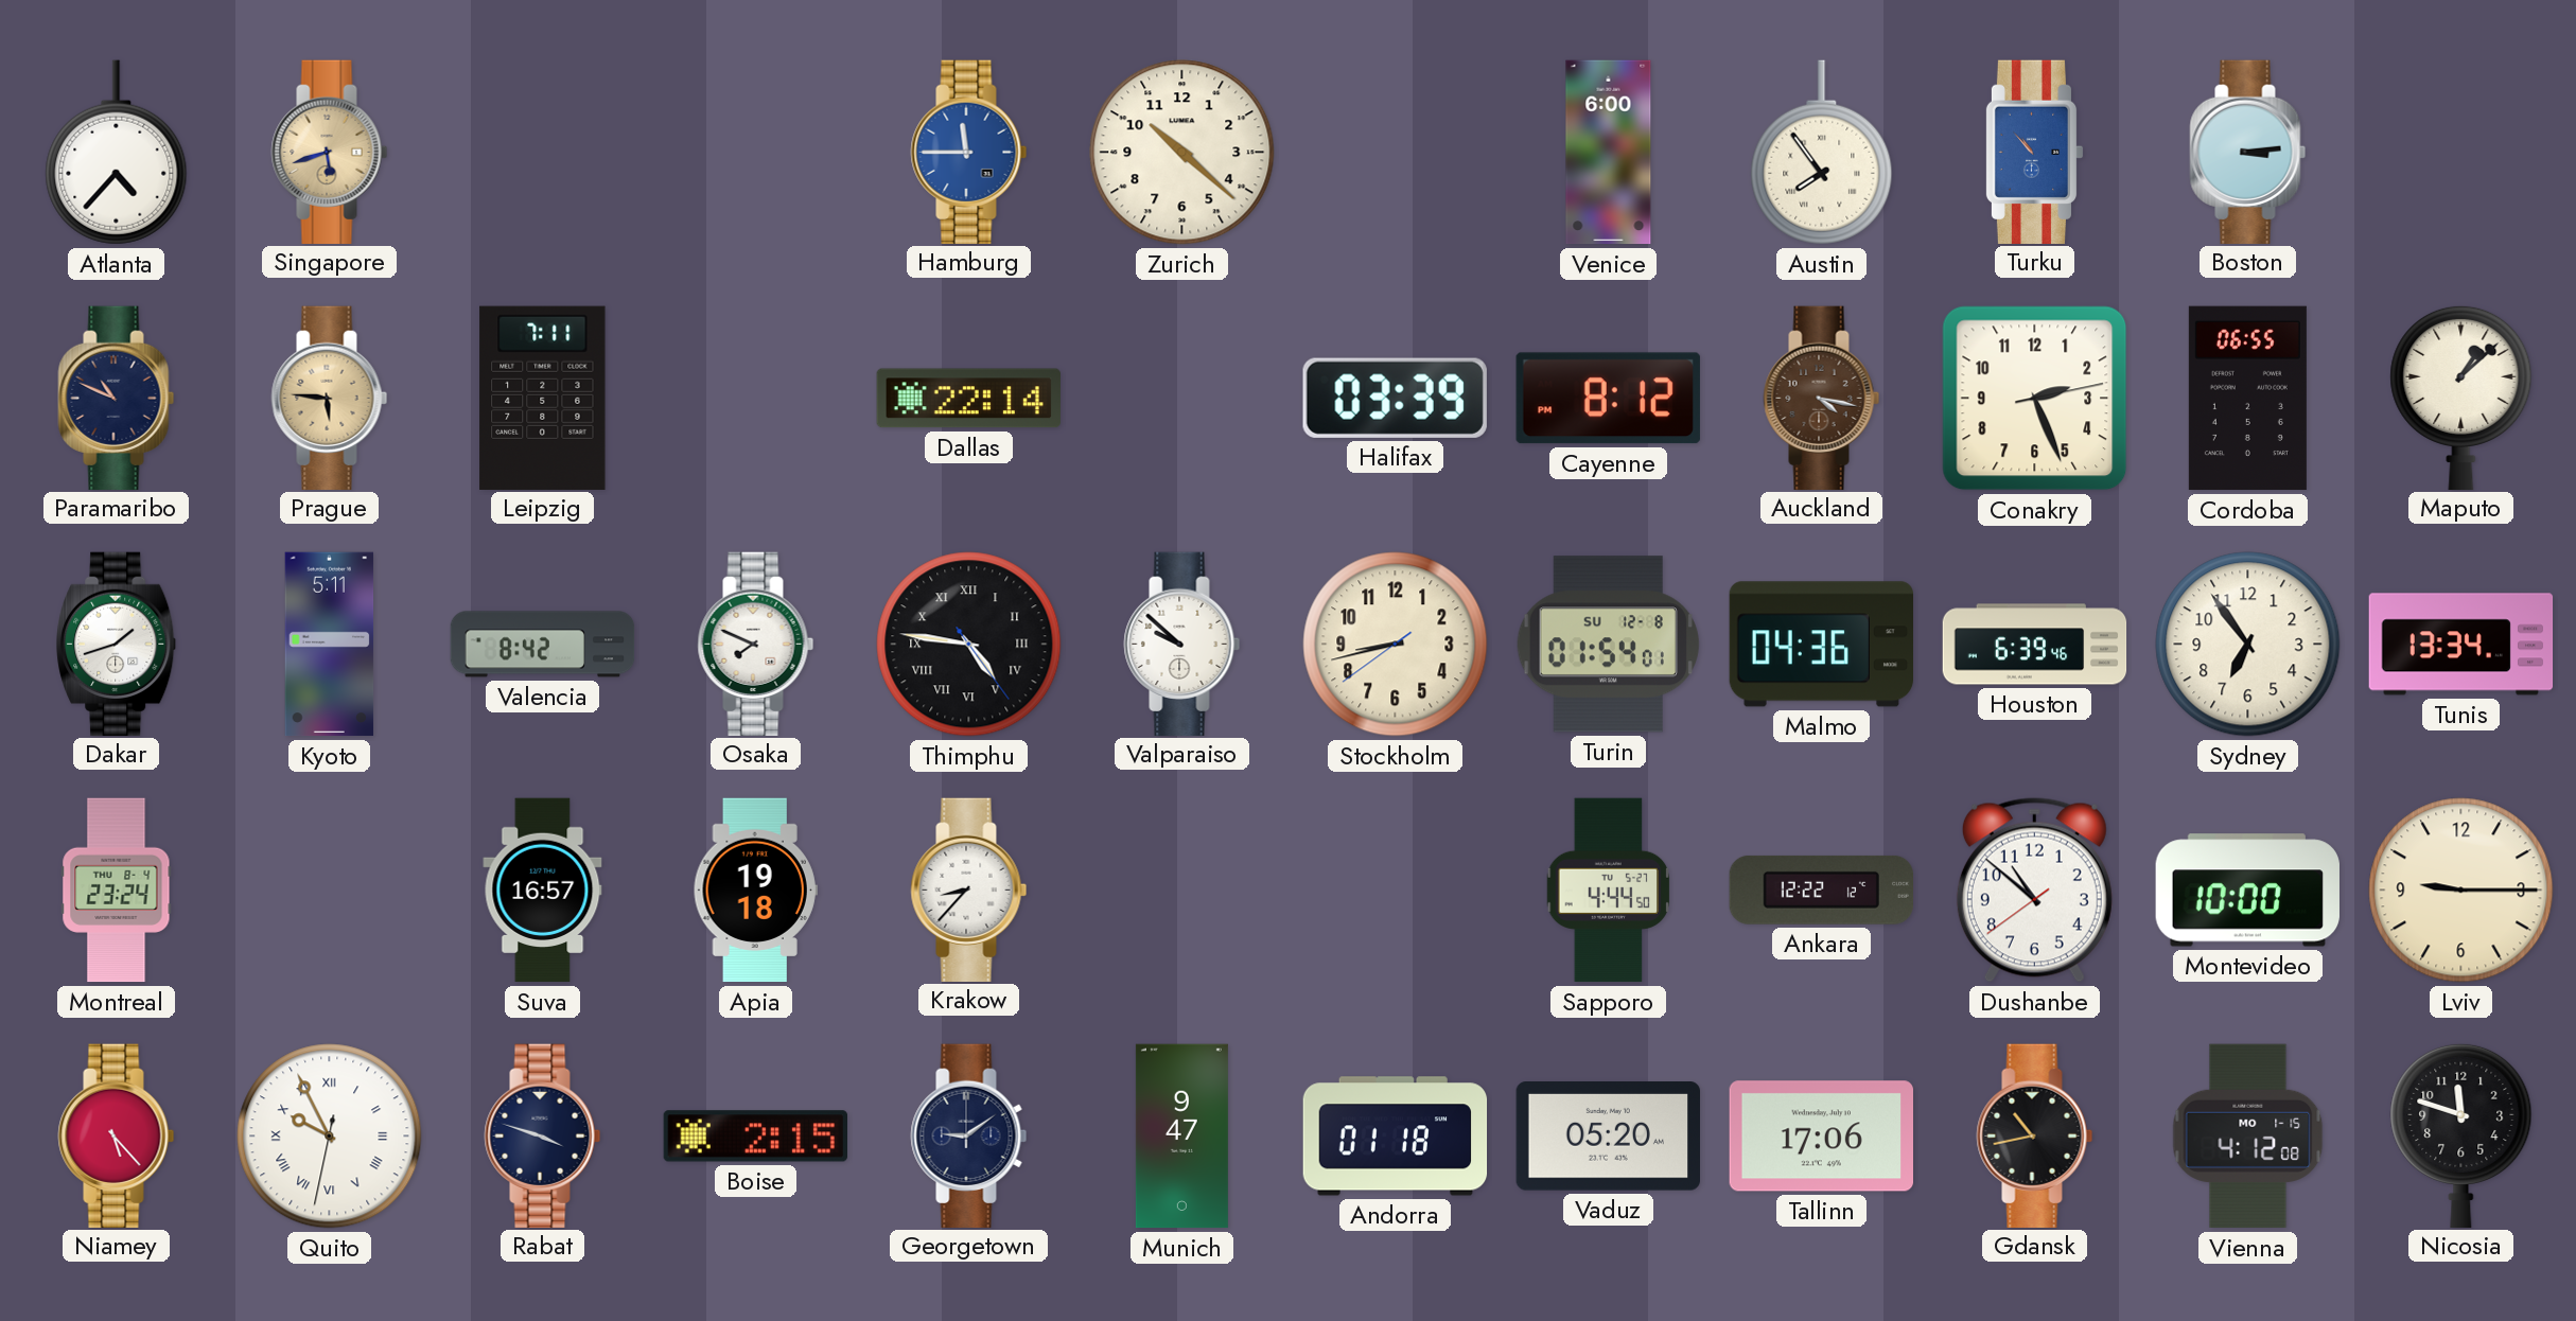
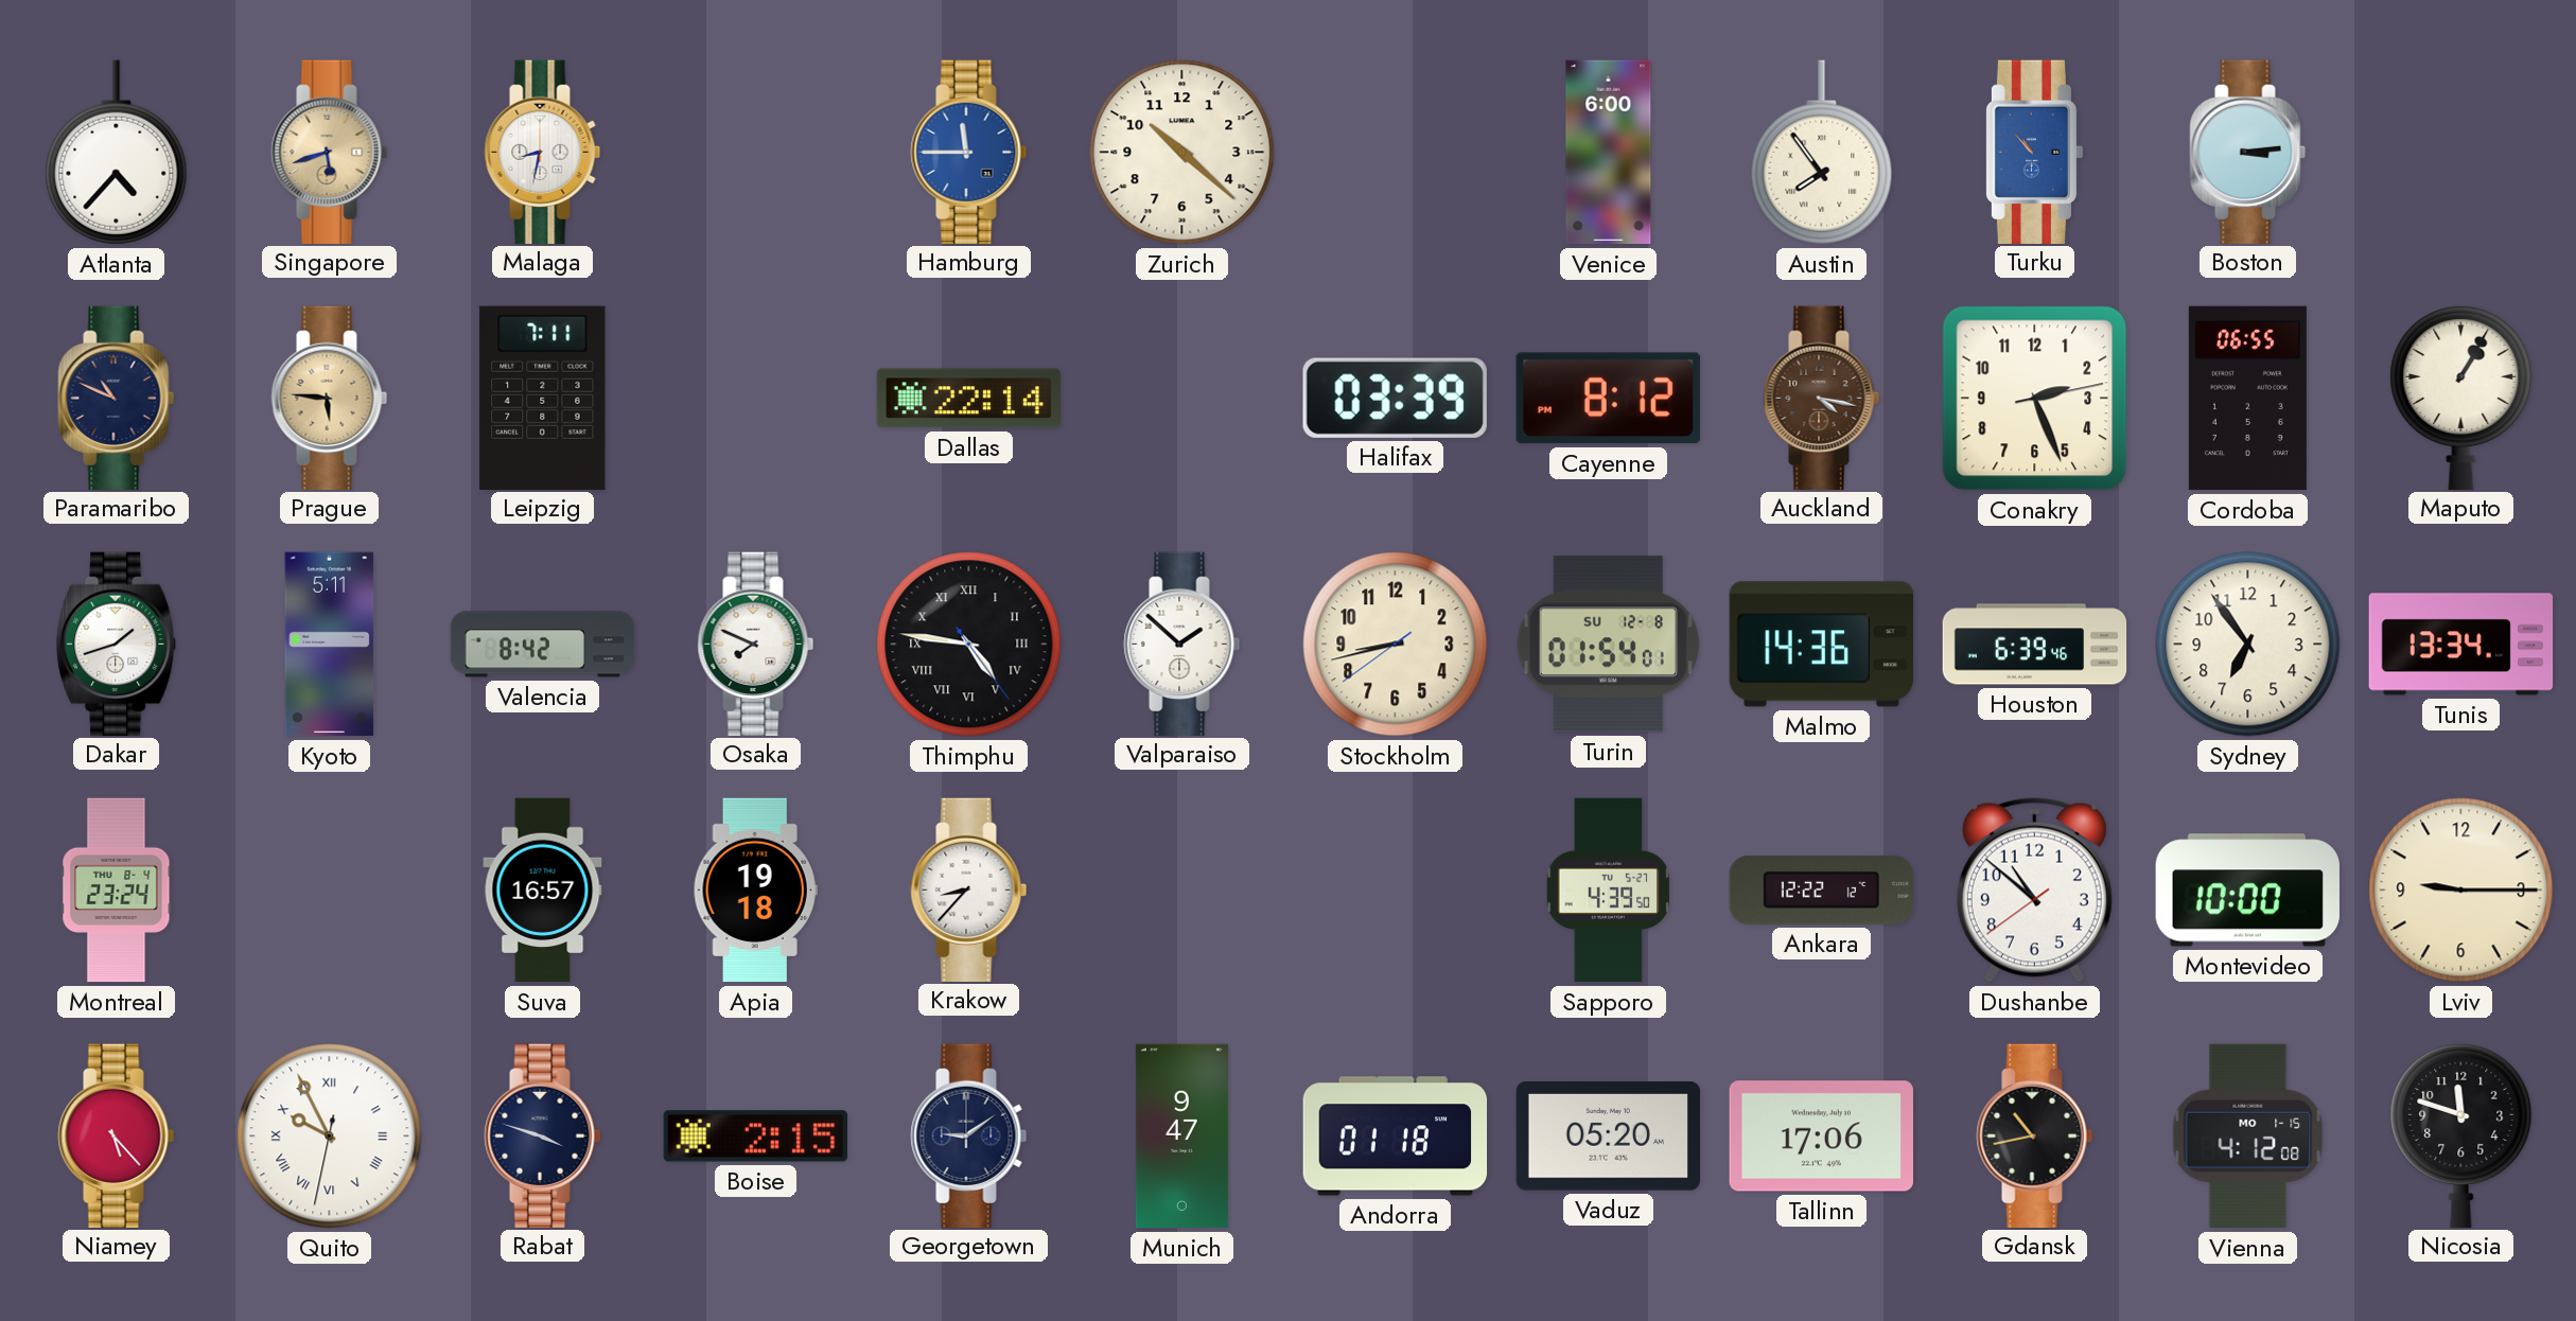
Malaga: none -> 8:32 (543, 152)
Maputo: 1:08 -> 1:05 (2461, 397)
Valparaiso: 9:52 -> 1:52 (1182, 644)
Malmo: 04:36 -> 14:36 (1822, 645)
Sapporo: 4:44 -> 4:39 (1609, 891)
